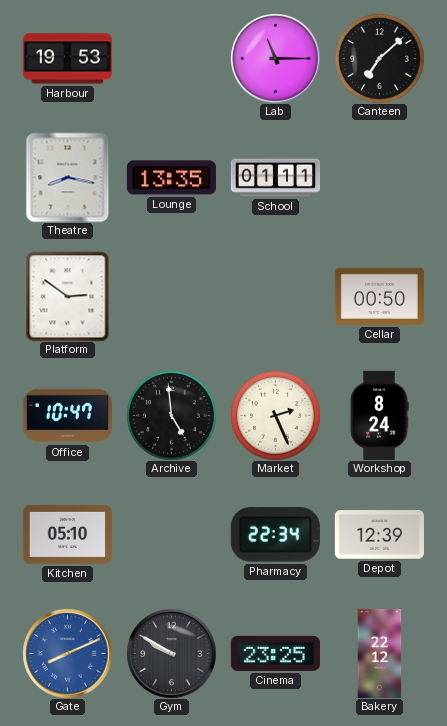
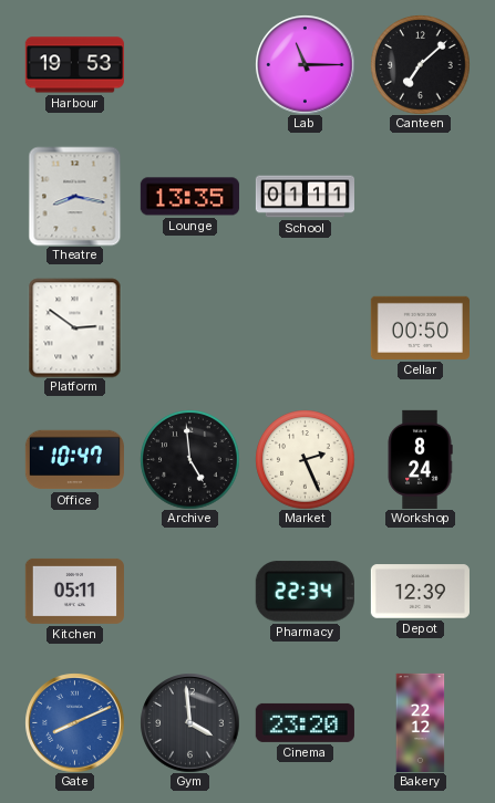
Kitchen: 05:10 -> 05:11 (74, 591)
Gym: 9:50 -> 3:59 (189, 722)
Cinema: 23:25 -> 23:20 (305, 722)
